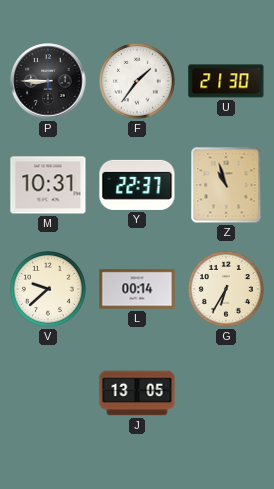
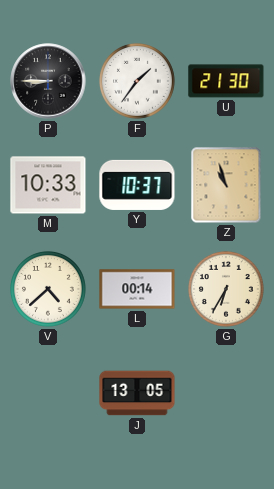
M: 10:31 -> 10:33 (48, 185)
Y: 22:37 -> 10:37 (137, 185)
V: 9:38 -> 4:38 (49, 290)
